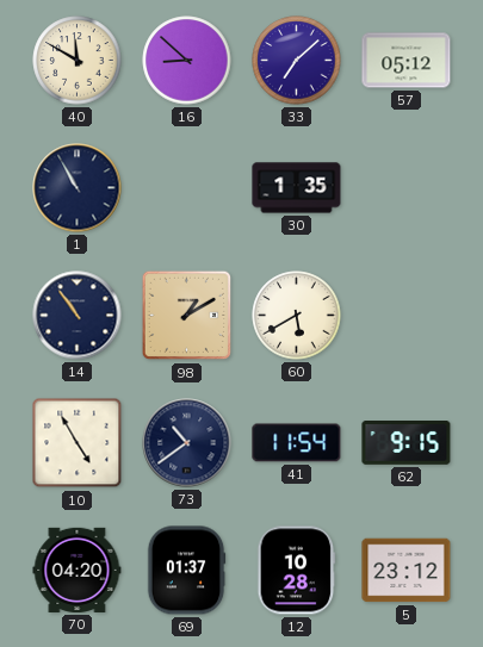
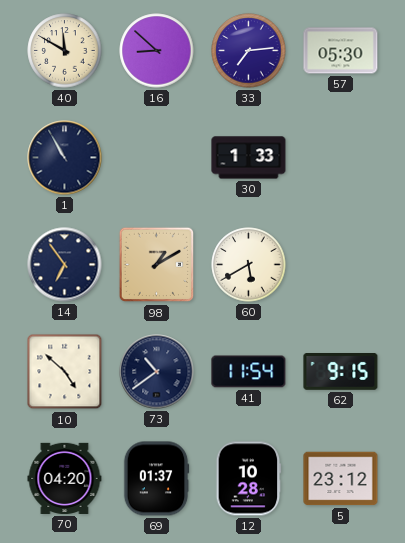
33: 7:08 -> 7:14 (249, 51)
57: 05:12 -> 05:30 (341, 51)
30: 1:35 -> 1:33 (249, 158)
14: 10:54 -> 6:54 (65, 265)
10: 4:55 -> 4:52 (65, 372)
